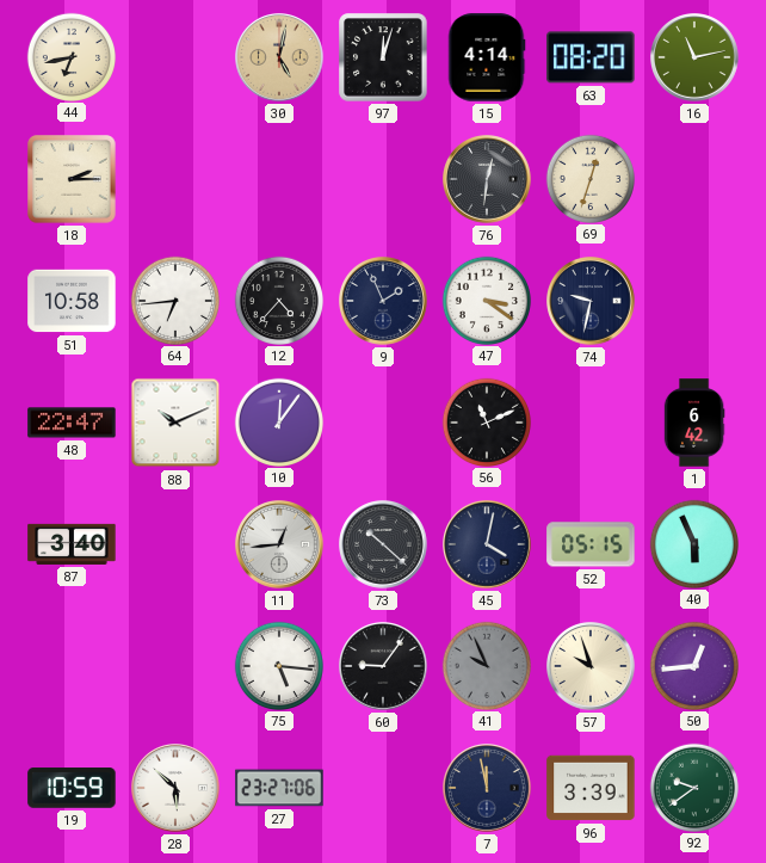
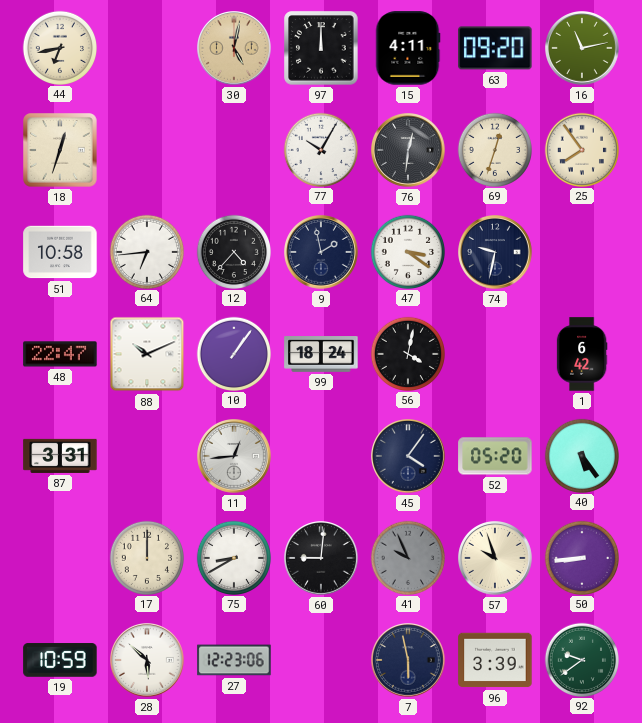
97: 12:03 -> 12:00 (321, 48)
15: 4:14 -> 4:11 (408, 48)
63: 08:20 -> 09:20 (495, 48)
18: 2:15 -> 12:33 (60, 150)
77: none -> 10:05 (320, 149)
25: none -> 7:54 (581, 149)
9: 1:56 -> 1:58 (322, 253)
10: 12:06 -> 1:06 (233, 353)
99: none -> 18:24 (321, 354)
56: 11:11 -> 4:02 (407, 353)
87: 3:40 -> 3:31 (60, 456)
73: 10:22 -> none (384, 545)
45: 4:02 -> 4:06 (409, 457)
52: 05:15 -> 05:20 (495, 456)
40: 5:56 -> 5:24 (581, 455)
17: none -> 12:00 (146, 557)
75: 5:16 -> 8:40 (233, 557)
60: 9:06 -> 9:01 (322, 559)
50: 12:44 -> 8:44 (581, 557)
27: 23:27 -> 12:23 (234, 660)
7: 11:58 -> 5:58 (409, 661)
